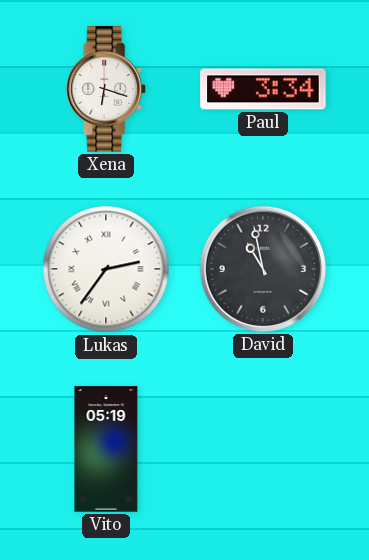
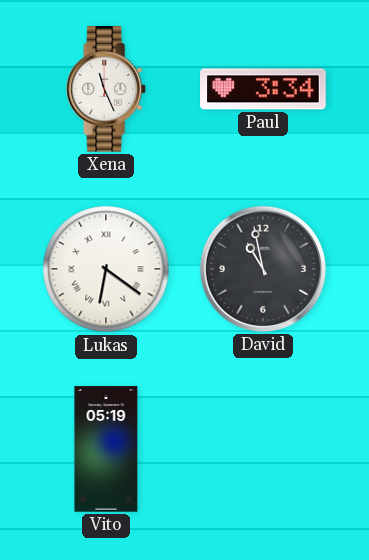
Xena: 6:18 -> 11:26 (107, 89)
Lukas: 2:36 -> 6:21 (106, 269)
